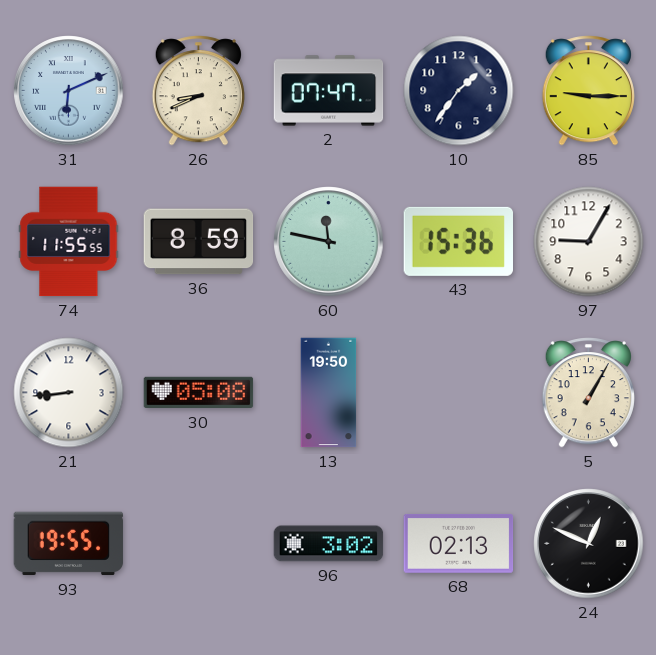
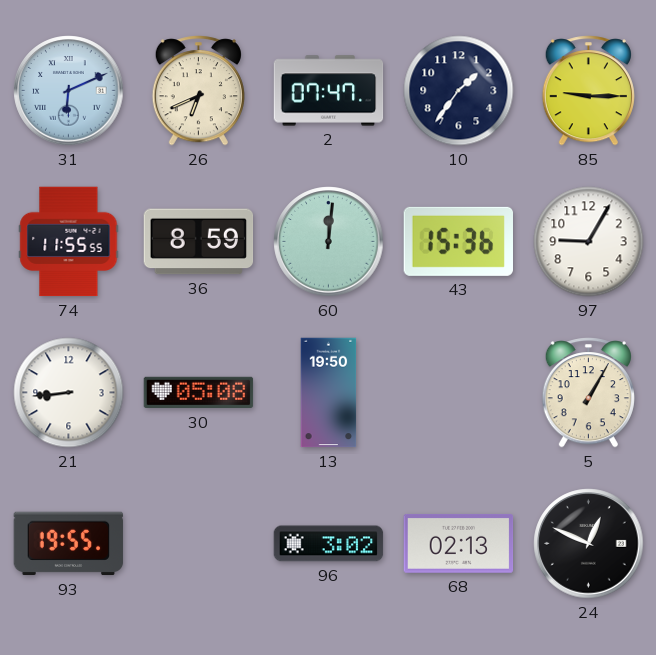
26: 8:41 -> 6:41 (198, 91)
60: 11:47 -> 12:01 (329, 242)
